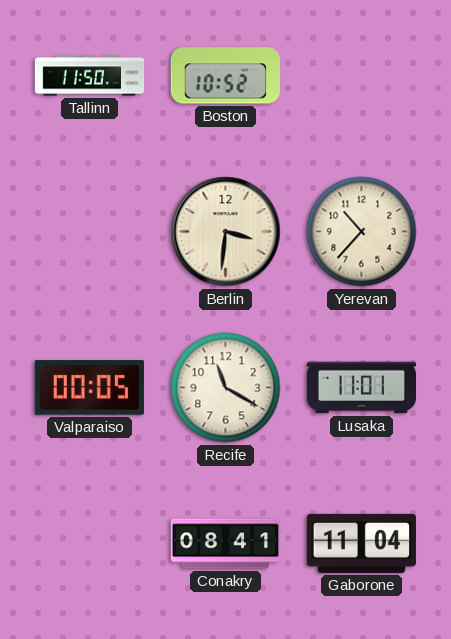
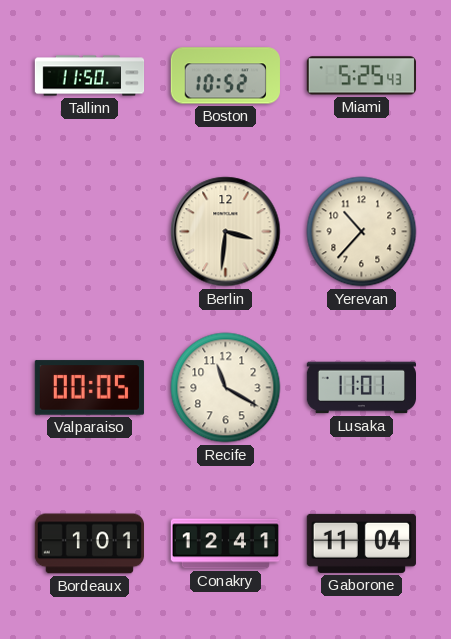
Miami: none -> 5:25 (361, 76)
Bordeaux: none -> 1:01 (89, 544)
Conakry: 08:41 -> 12:41 (225, 544)
